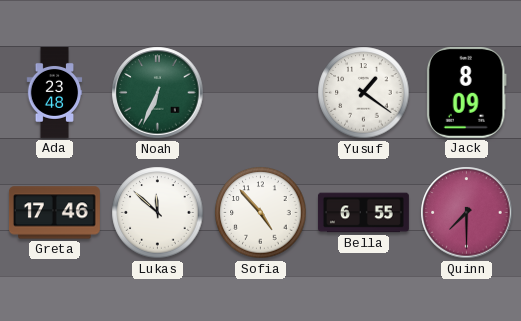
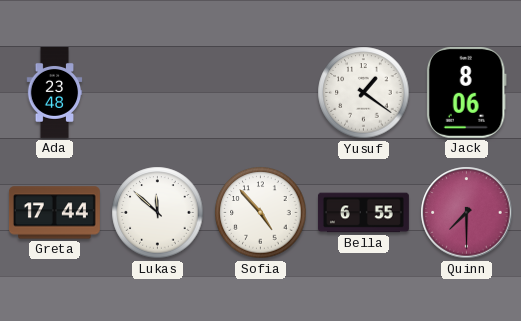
Noah: 6:34 -> none (158, 93)
Jack: 8:09 -> 8:06 (466, 92)
Greta: 17:46 -> 17:44 (54, 213)
